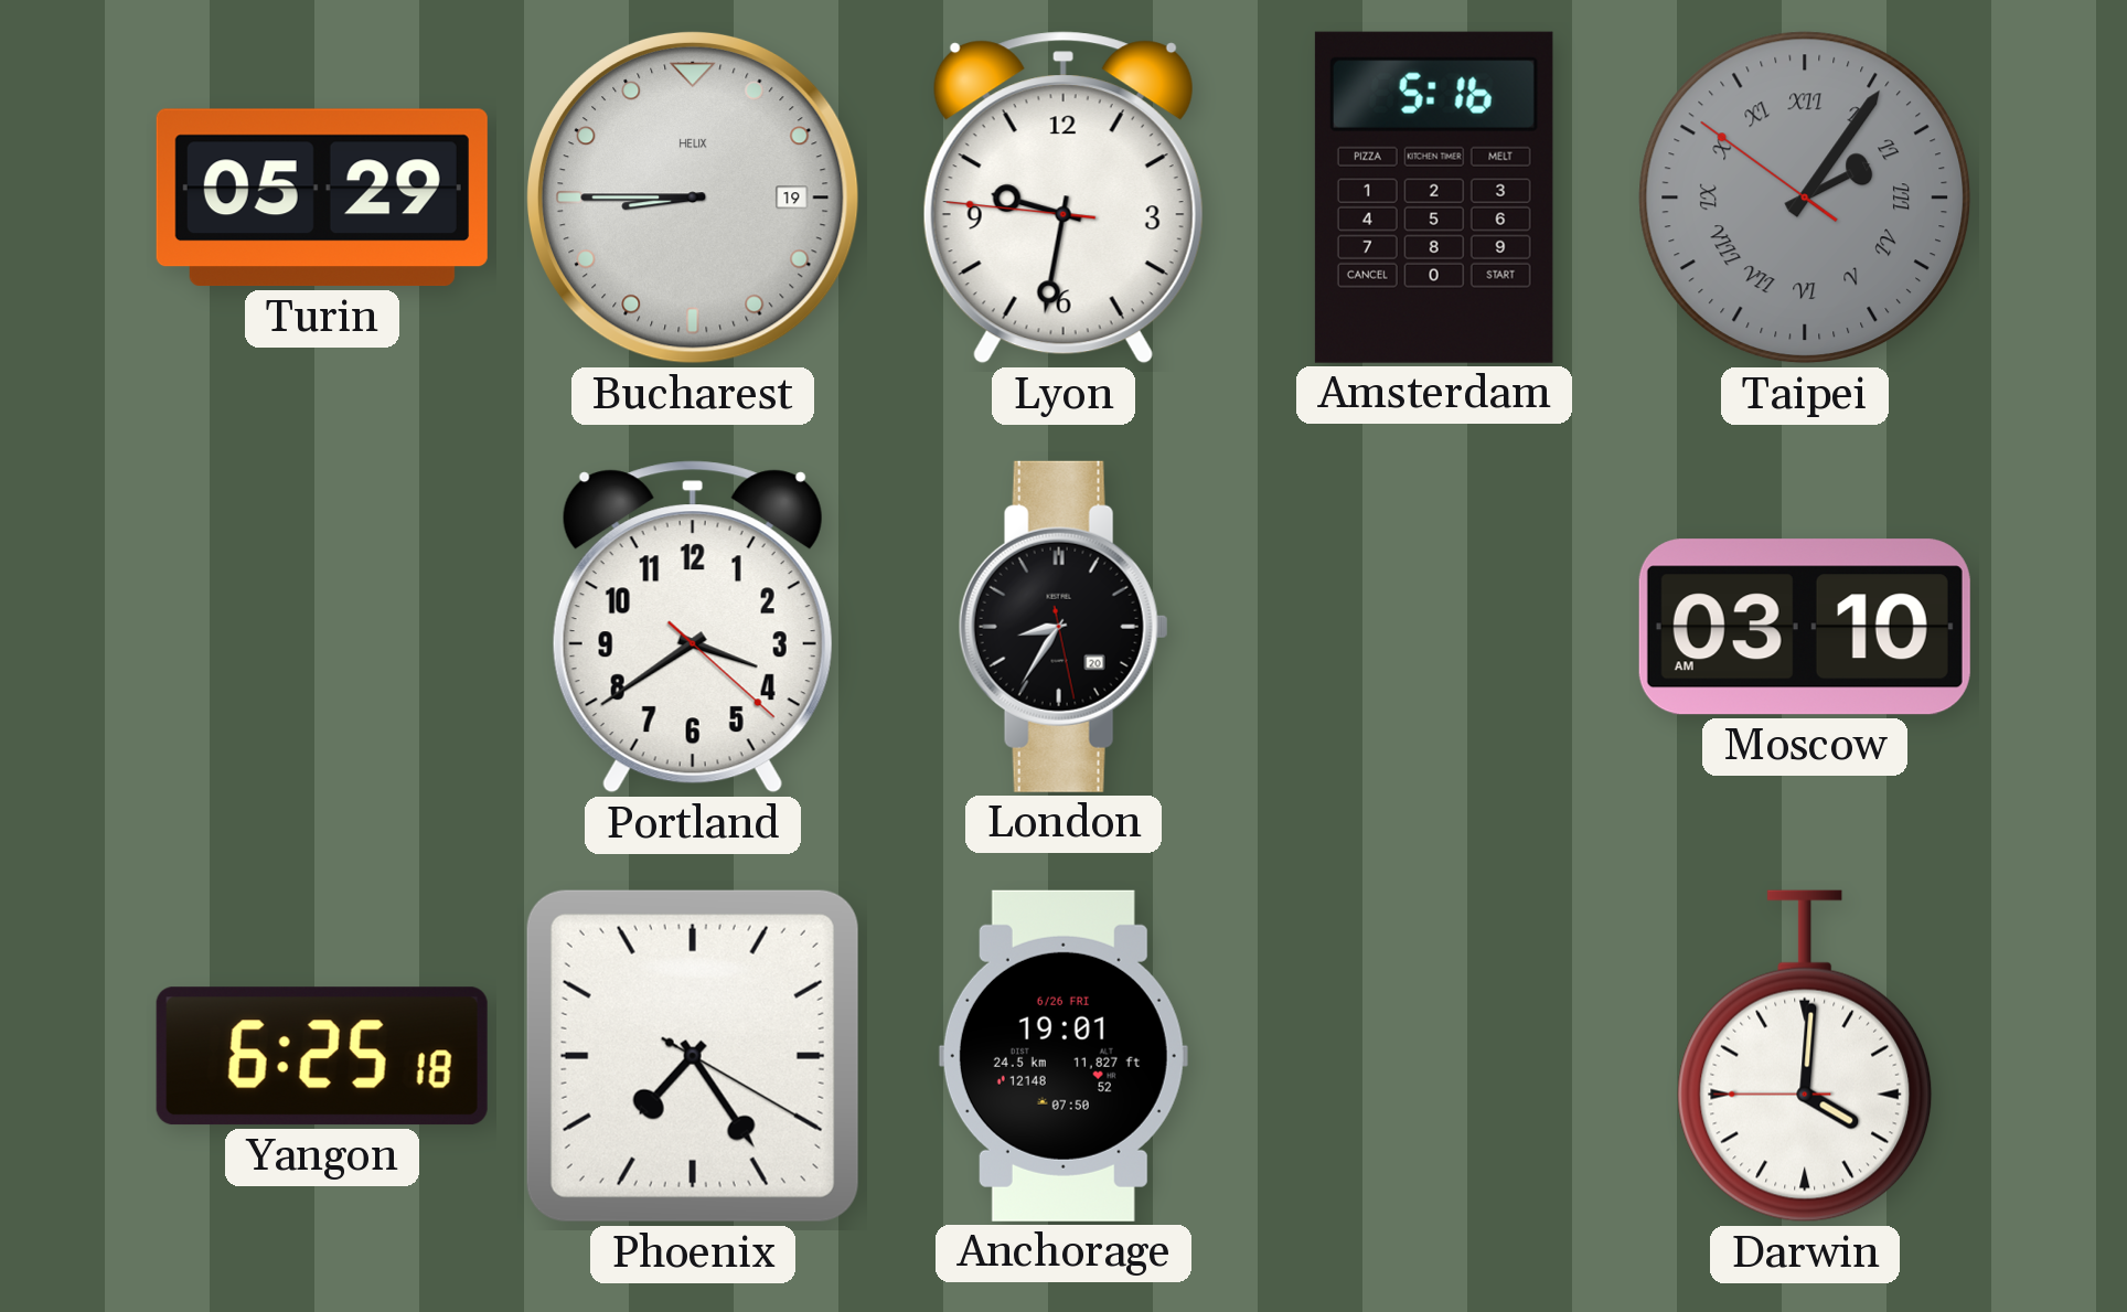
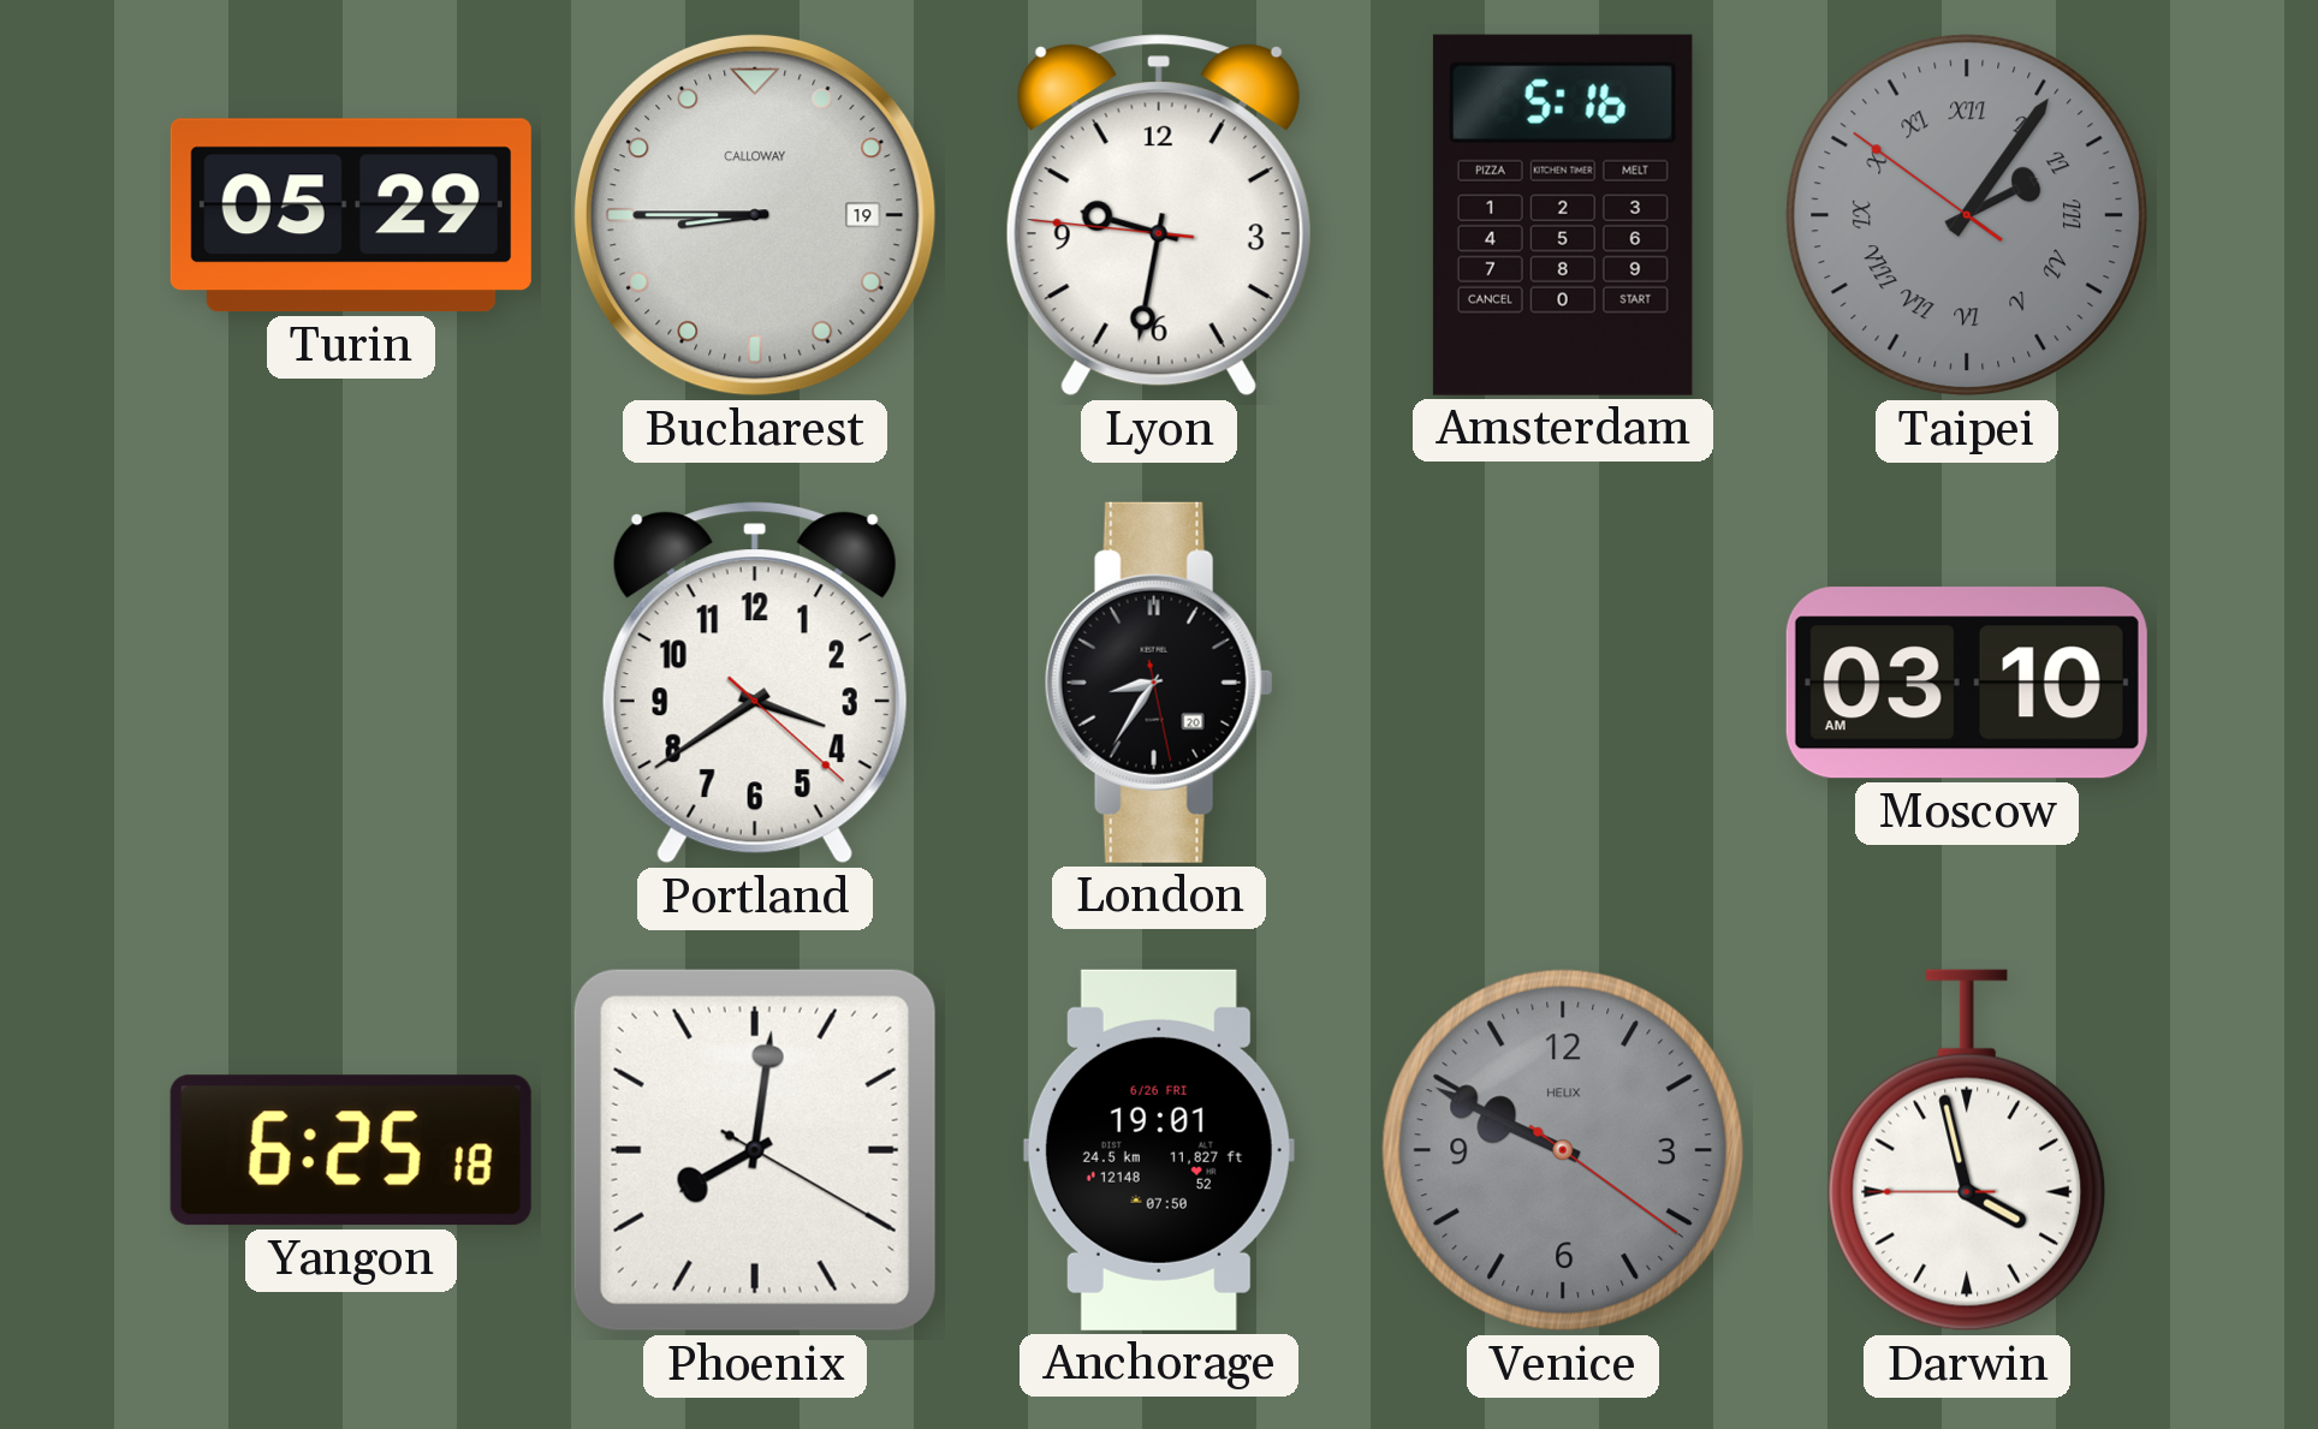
Bucharest brand: HELIX -> CALLOWAY (755, 215)
Phoenix: 7:24 -> 8:01 (755, 1150)
Venice: none -> 9:49 (1563, 1150)
Darwin: 4:00 -> 3:57 (1967, 1150)
